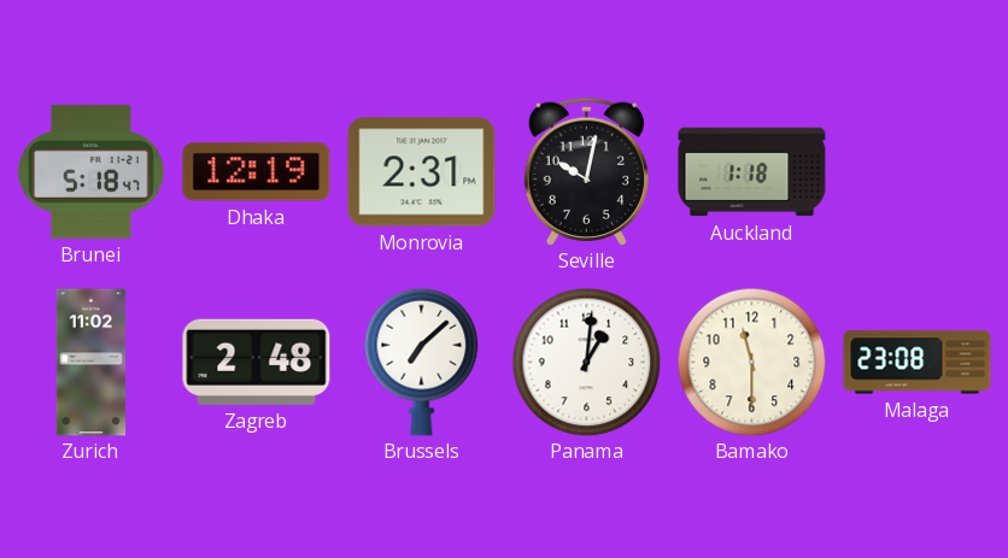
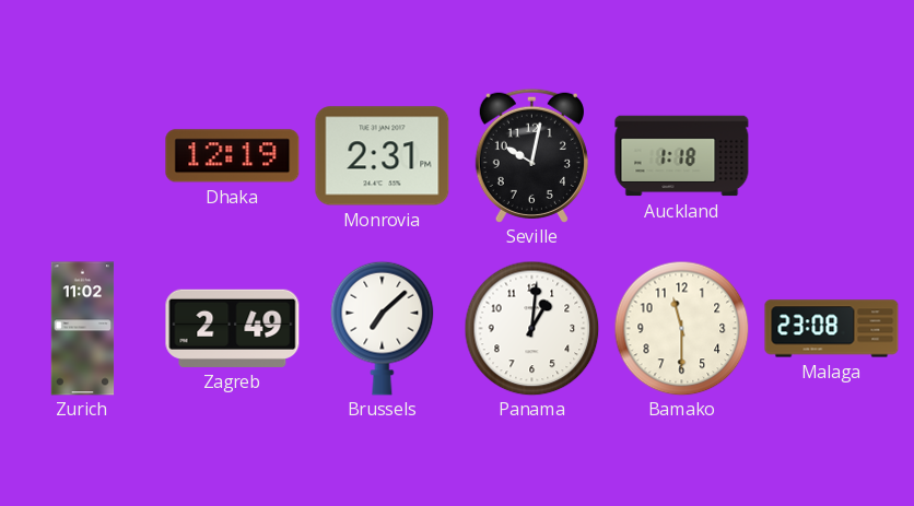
Brunei: 5:18 -> none (92, 171)
Zagreb: 2:48 -> 2:49 (233, 328)
